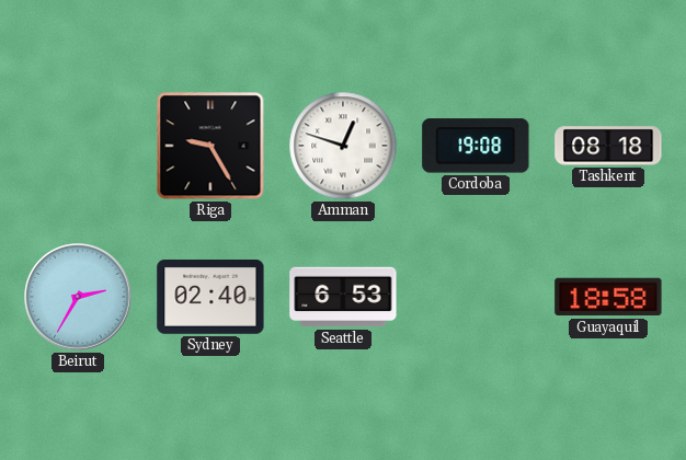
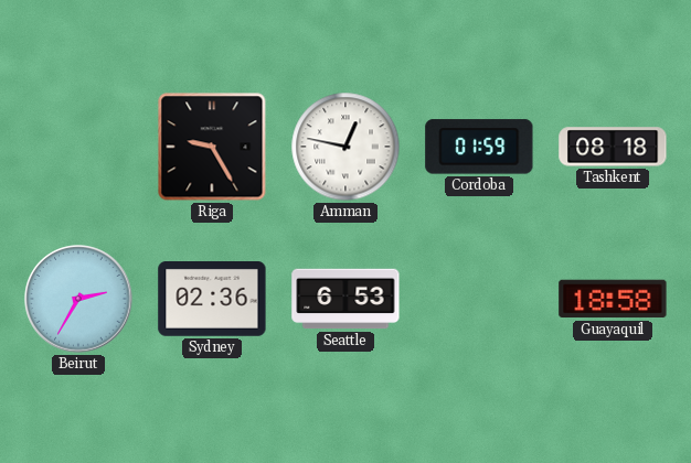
Amman: 12:48 -> 12:47 (345, 147)
Cordoba: 19:08 -> 01:59 (479, 147)
Sydney: 02:40 -> 02:36 (212, 300)
